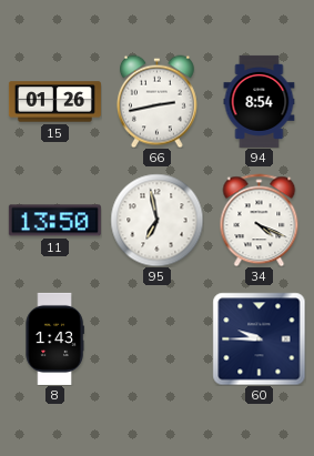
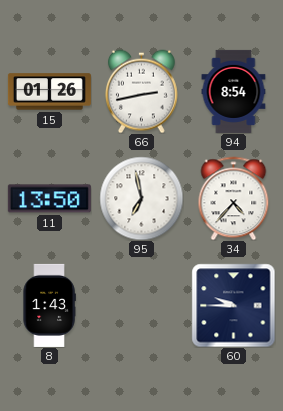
34: 4:19 -> 4:37 (234, 198)
